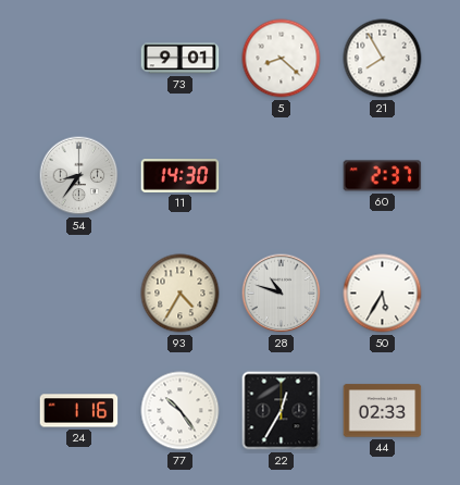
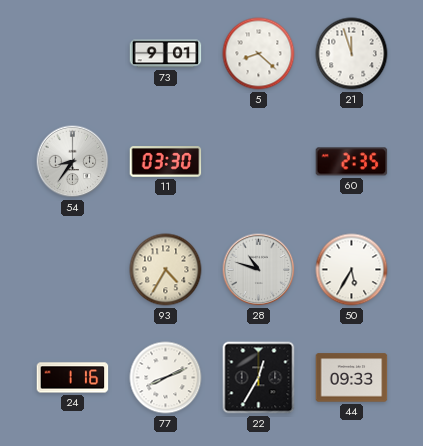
21: 7:55 -> 11:57 (352, 54)
11: 14:30 -> 03:30 (166, 162)
60: 2:37 -> 2:35 (352, 162)
77: 10:24 -> 8:11 (166, 378)
44: 02:33 -> 09:33 (352, 378)
